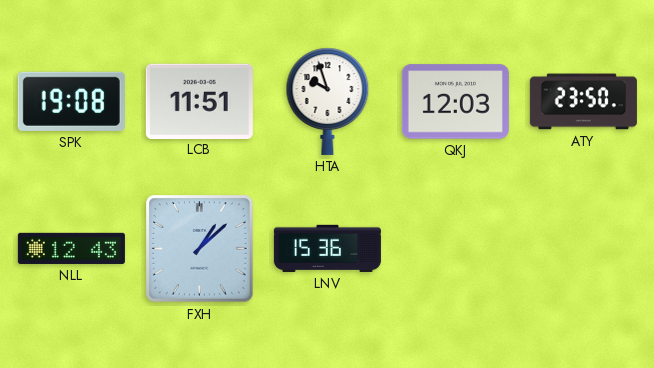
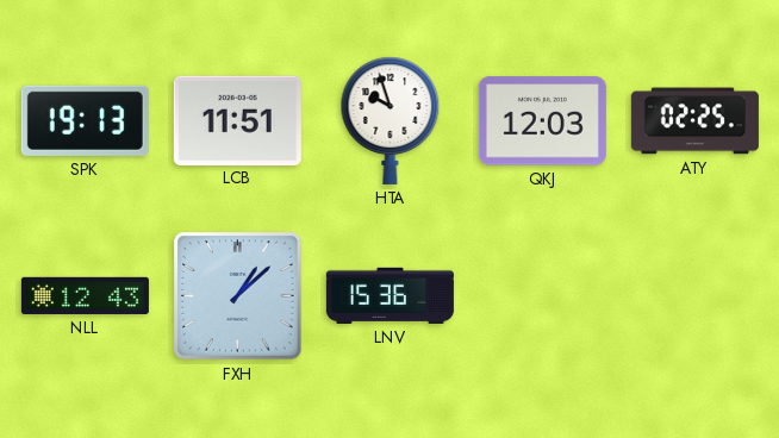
SPK: 19:08 -> 19:13 (85, 120)
ATY: 23:50 -> 02:25 (694, 121)
